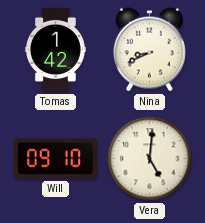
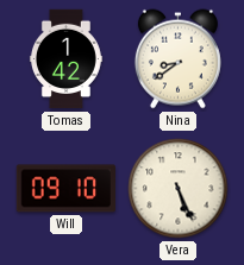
Nina: 8:41 -> 8:39 (177, 59)
Vera: 5:01 -> 5:26 (179, 189)
